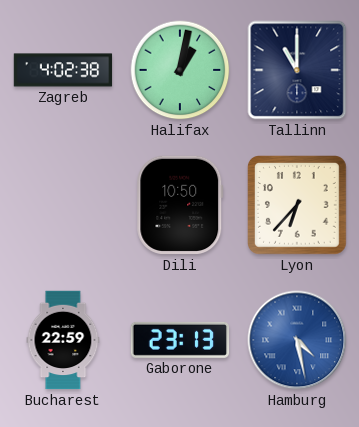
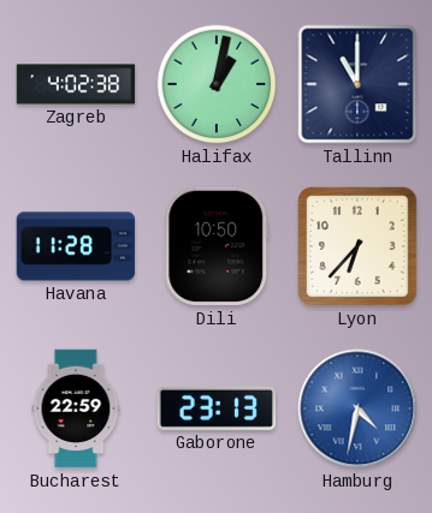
Havana: none -> 11:28 (76, 246)
Hamburg: 4:28 -> 4:32 (357, 408)
